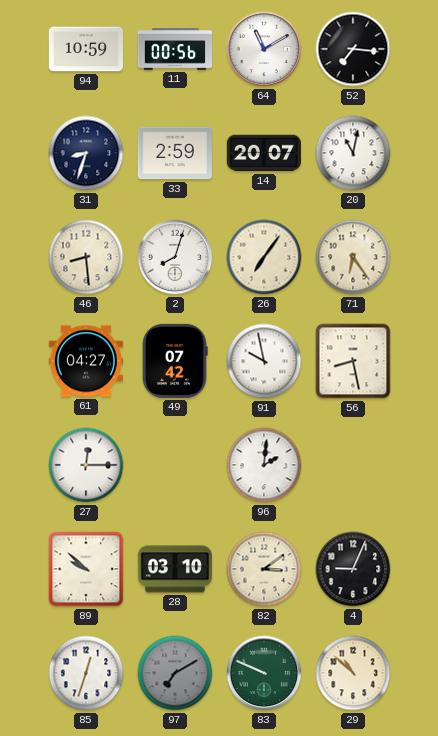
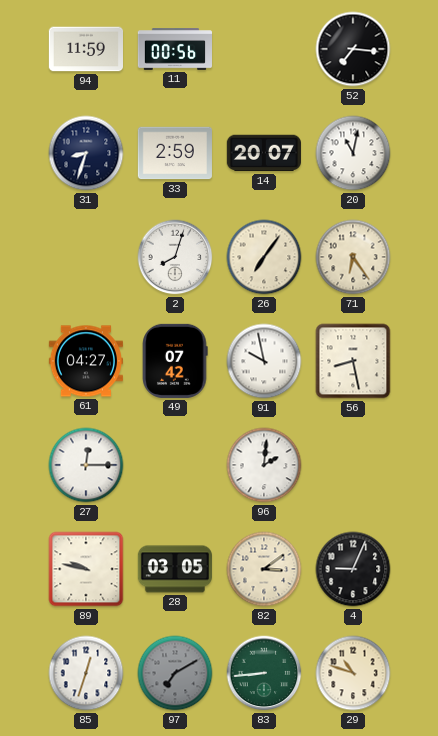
94: 10:59 -> 11:59 (85, 49)
64: 11:10 -> none (264, 49)
46: 8:29 -> none (86, 257)
89: 9:52 -> 9:47 (86, 569)
28: 03:10 -> 03:05 (175, 569)
83: 9:49 -> 8:44 (264, 673)
29: 10:52 -> 10:48 (353, 673)
